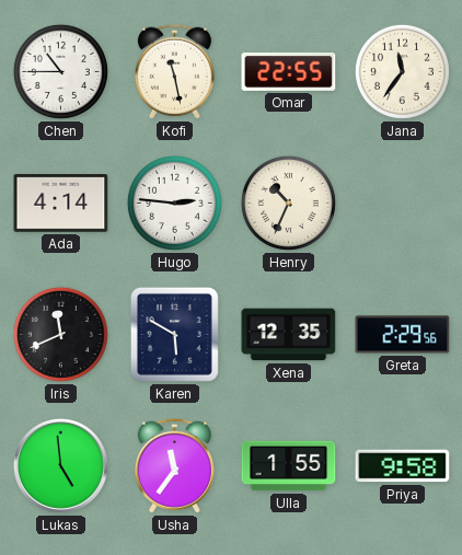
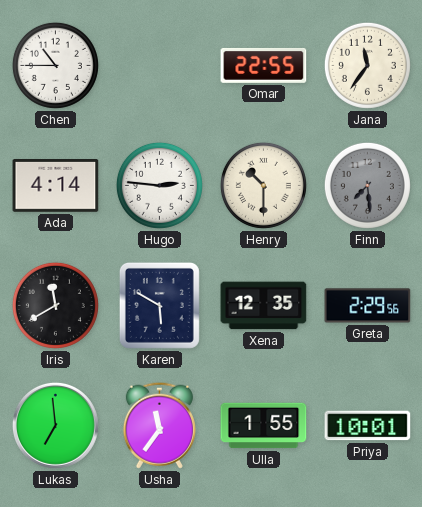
Kofi: 11:28 -> none (174, 71)
Henry: 10:34 -> 10:30 (263, 185)
Finn: none -> 7:29 (367, 185)
Iris: 11:41 -> 11:40 (55, 305)
Lukas: 4:59 -> 6:59 (55, 425)
Priya: 9:58 -> 10:01 (368, 426)
